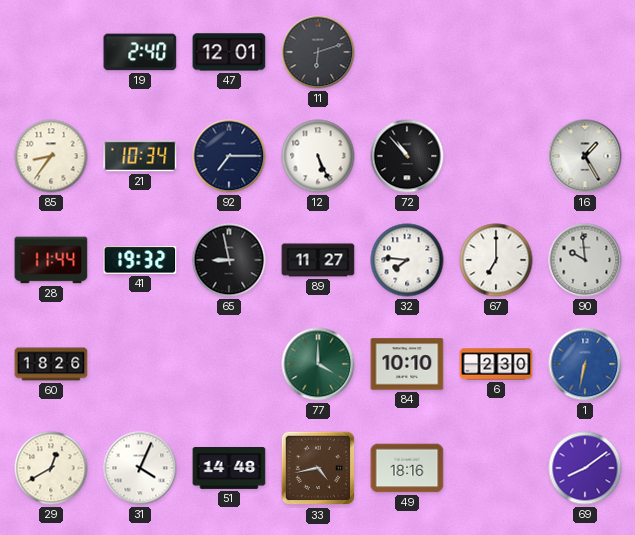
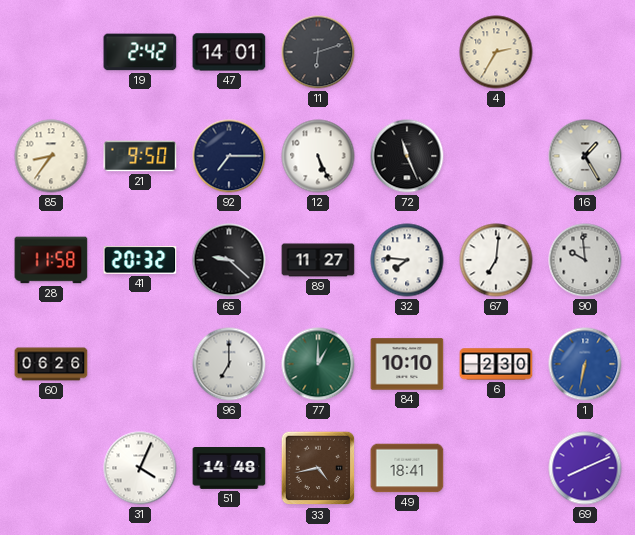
19: 2:40 -> 2:42 (140, 52)
47: 12:01 -> 14:01 (229, 52)
4: none -> 2:35 (496, 52)
21: 10:34 -> 9:50 (140, 156)
72: 10:53 -> 11:26 (407, 156)
28: 11:44 -> 11:58 (51, 260)
41: 19:32 -> 20:32 (140, 260)
65: 8:58 -> 9:22 (229, 260)
67: 7:00 -> 7:01 (496, 260)
60: 18:26 -> 06:26 (51, 364)
96: none -> 7:00 (229, 364)
77: 4:00 -> 1:00 (318, 364)
29: 12:40 -> none (51, 468)
49: 18:16 -> 18:41 (407, 468)
69: 8:09 -> 8:11 (585, 468)
